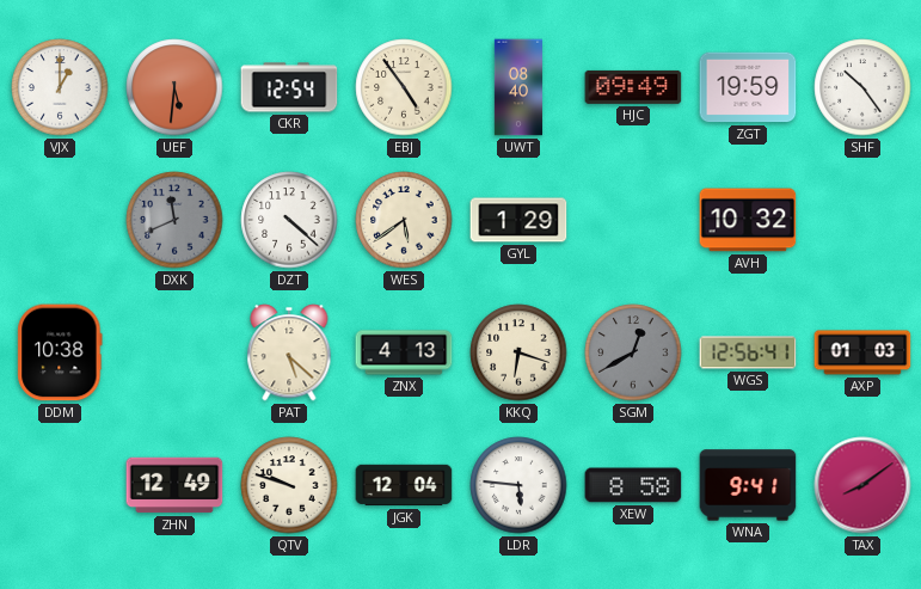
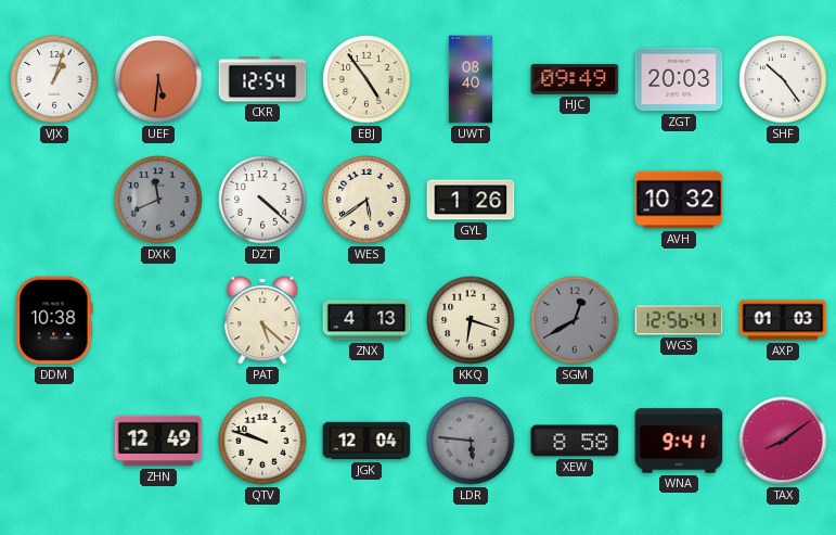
VJX: 1:00 -> 1:03 (54, 79)
ZGT: 19:59 -> 20:03 (679, 79)
GYL: 1:29 -> 1:26 (471, 200)
LDR dial: white -> grey (471, 441)
